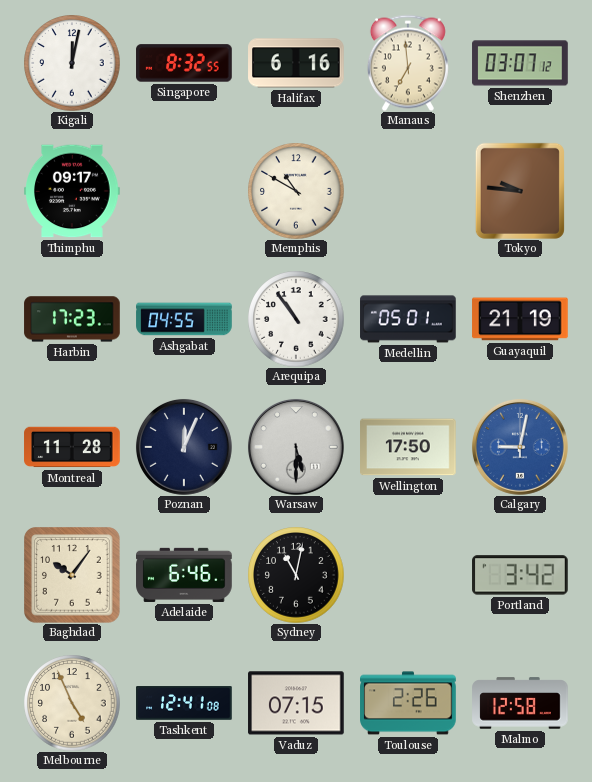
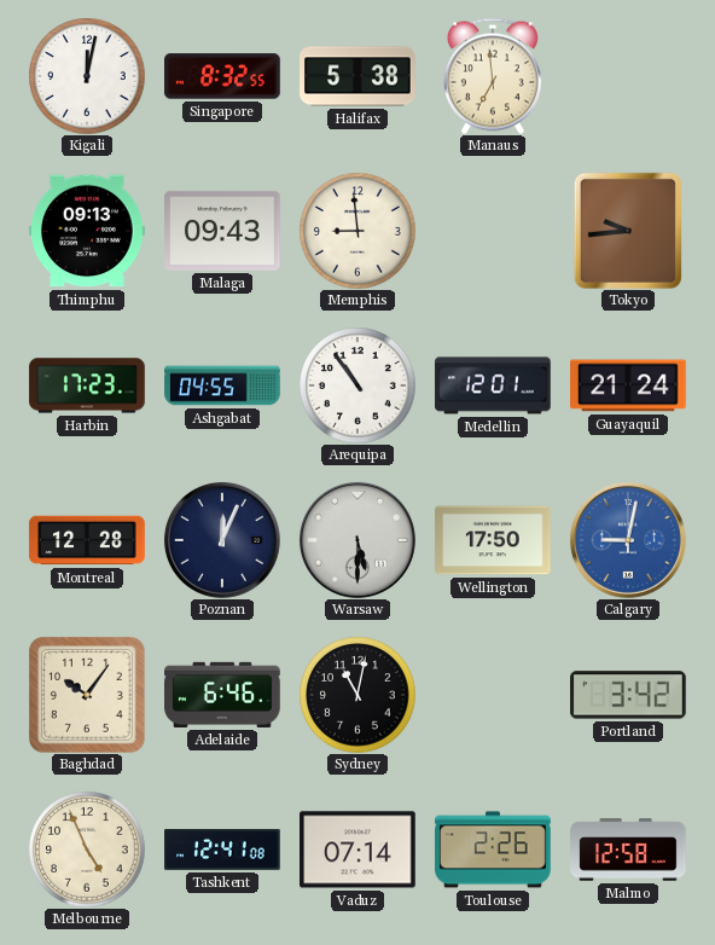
Halifax: 6:16 -> 5:38 (357, 76)
Shenzhen: 03:07 -> none (520, 63)
Thimphu: 09:17 -> 09:13 (87, 231)
Malaga: none -> 09:43 (223, 231)
Memphis: 10:50 -> 8:59 (357, 231)
Tokyo: 9:46 -> 9:44 (628, 231)
Medellin: 05:01 -> 12:01 (493, 385)
Guayaquil: 21:19 -> 21:24 (628, 385)
Montreal: 11:28 -> 12:28 (87, 540)
Vaduz: 07:15 -> 07:14 (357, 850)
